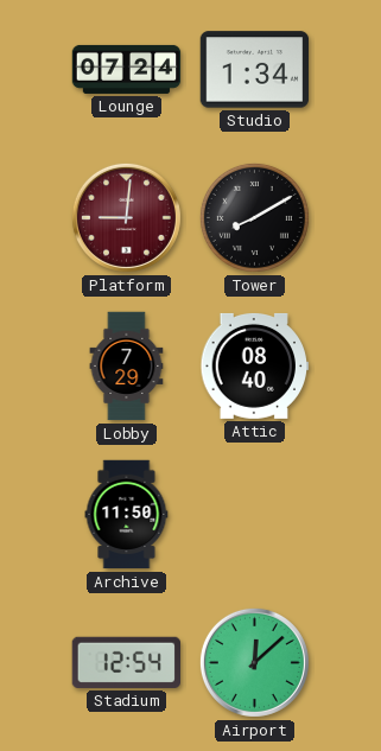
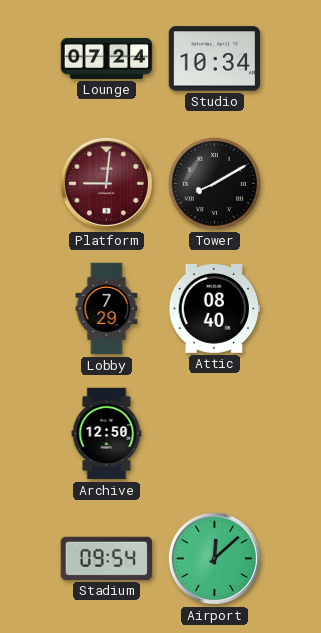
Studio: 1:34 -> 10:34 (215, 59)
Archive: 11:50 -> 12:50 (107, 434)
Stadium: 12:54 -> 09:54 (106, 558)
